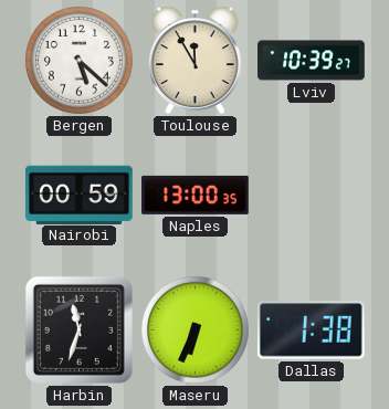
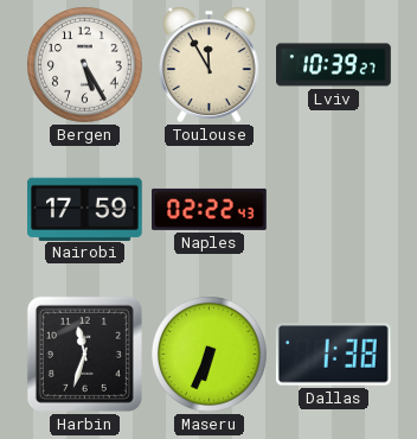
Bergen: 5:22 -> 5:25 (85, 65)
Nairobi: 00:59 -> 17:59 (85, 209)
Naples: 13:00 -> 02:22 (210, 209)
